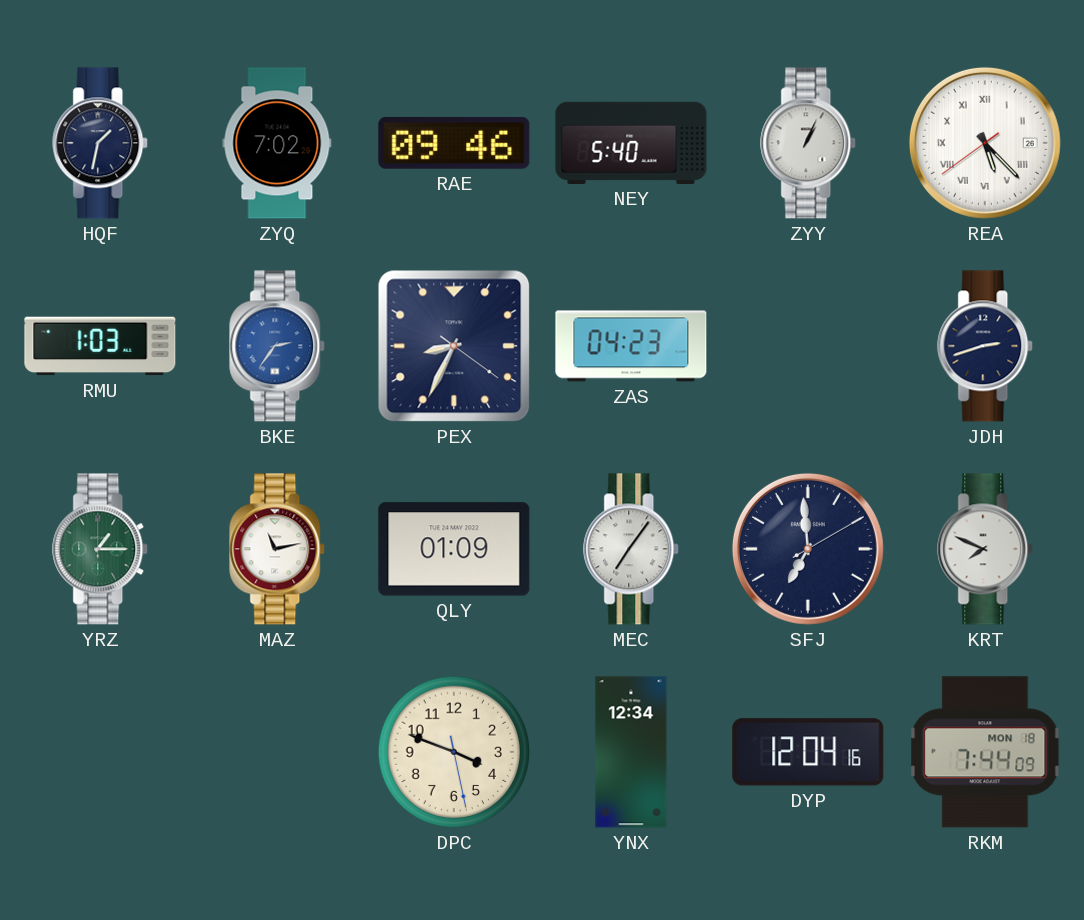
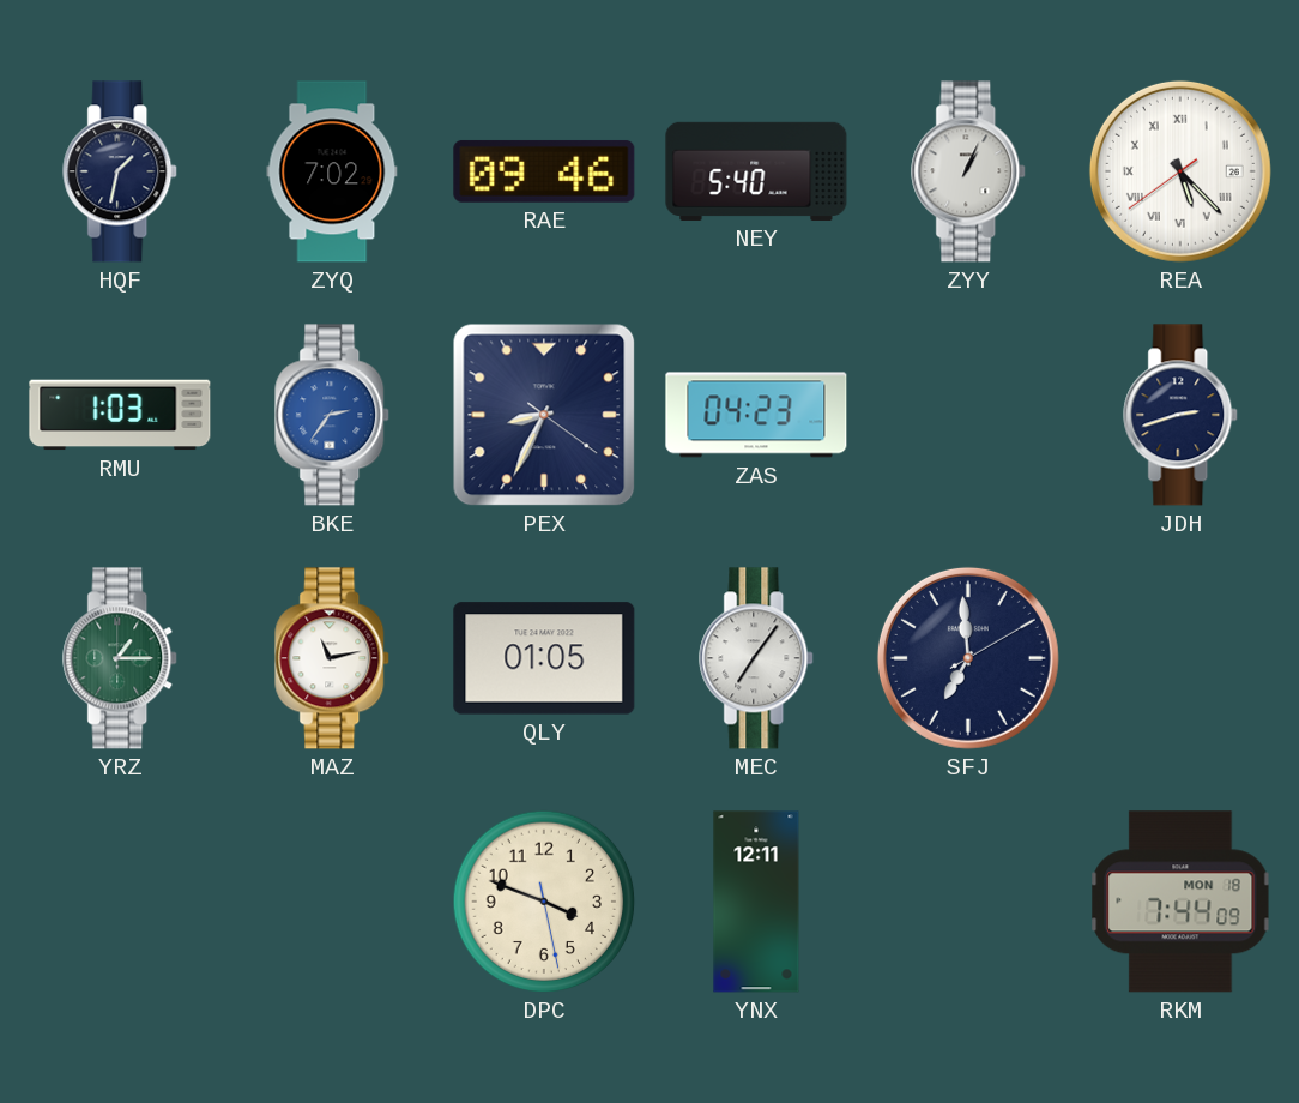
QLY: 01:09 -> 01:05 (544, 658)
KRT: 7:49 -> none (986, 549)
YNX: 12:34 -> 12:11 (756, 902)
DYP: 12:04 -> none (808, 752)
